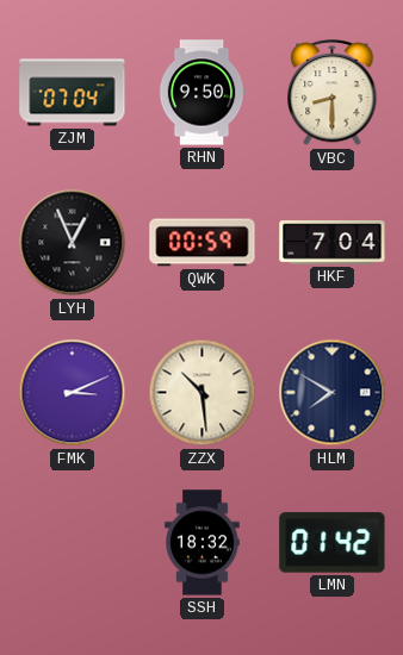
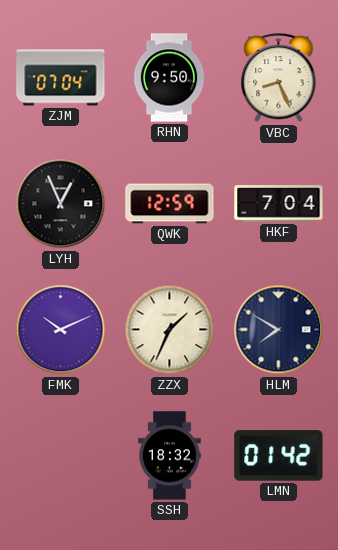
VBC: 8:30 -> 8:26 (279, 79)
QWK: 00:59 -> 12:59 (170, 204)
FMK: 3:11 -> 10:11 (61, 330)
ZZX: 10:29 -> 1:34 (170, 330)
